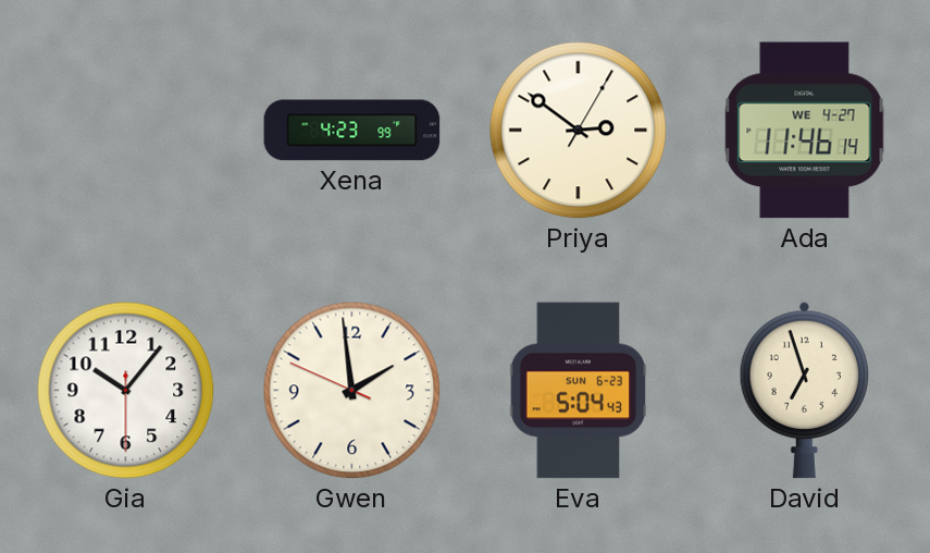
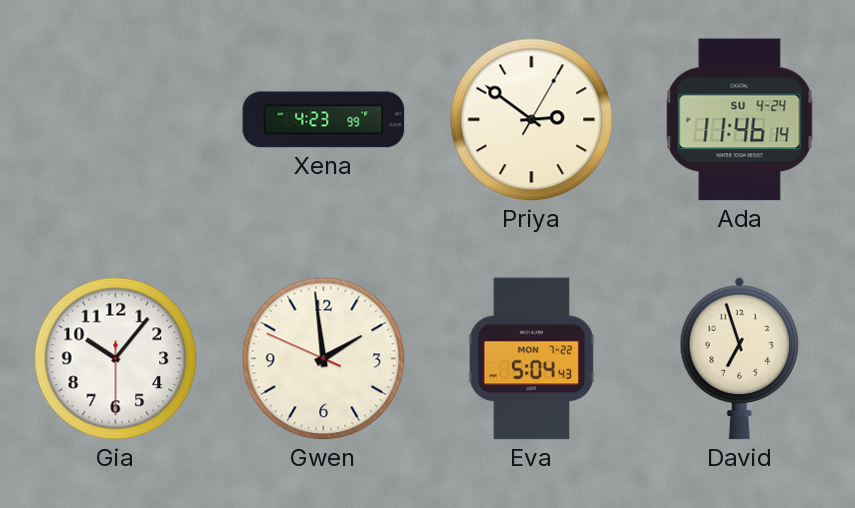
Ada date: WE 4-27 -> SU 4-24 (740, 120)
Eva date: SUN 6-23 -> MON 7-22 (532, 359)
